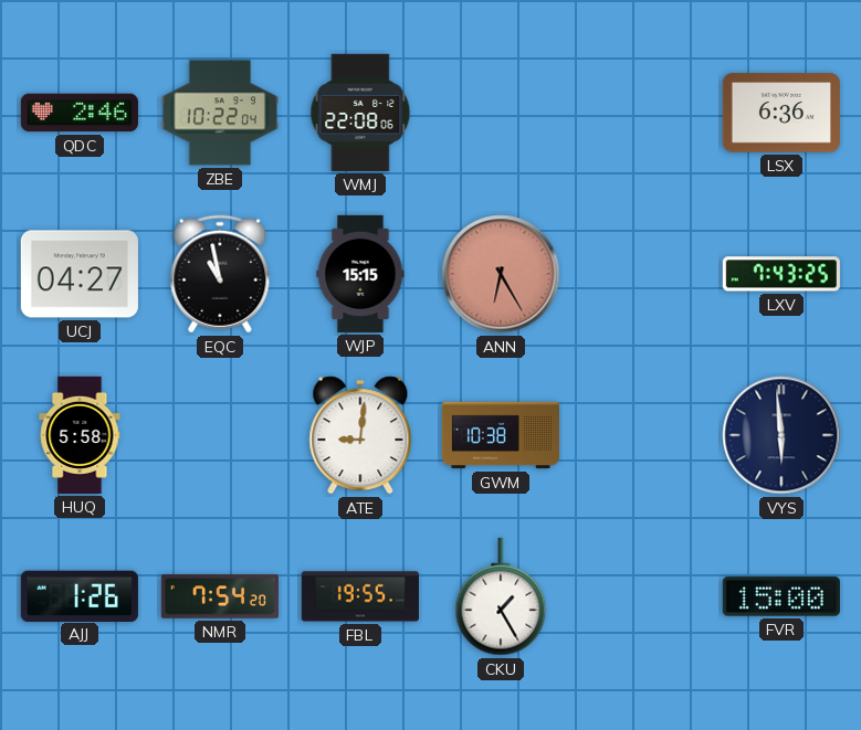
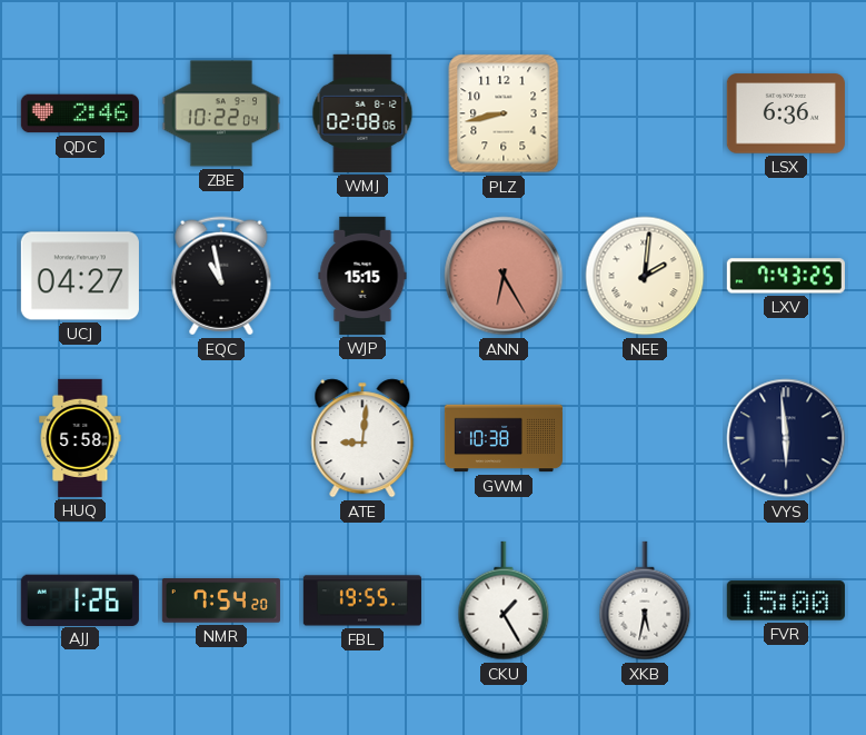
WMJ: 22:08 -> 02:08 (362, 113)
PLZ: none -> 8:43 (504, 113)
NEE: none -> 2:01 (645, 276)
XKB: none -> 5:32 (645, 600)
